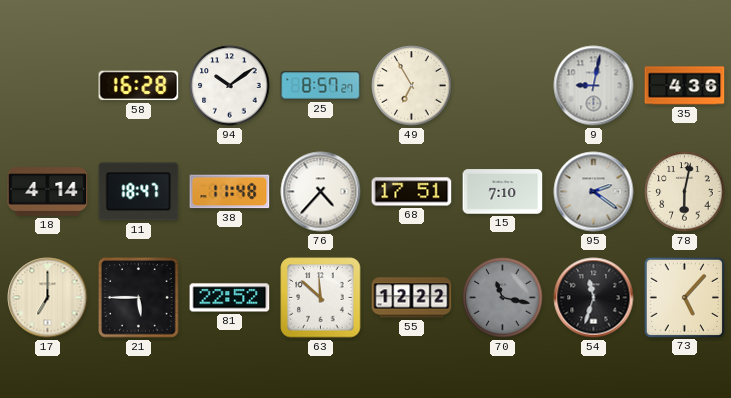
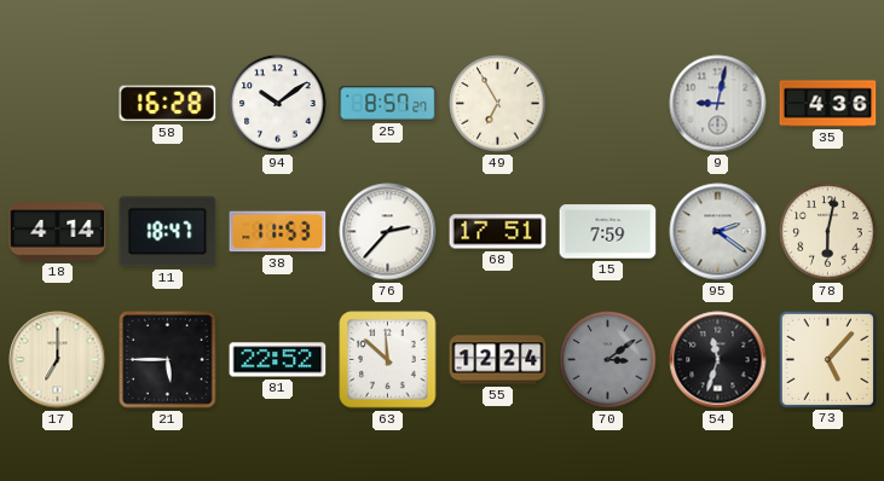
38: 11:48 -> 11:53 (278, 232)
76: 4:37 -> 2:37 (388, 232)
15: 7:10 -> 7:59 (608, 232)
55: 12:22 -> 12:24 (498, 360)
70: 11:17 -> 3:09 (608, 360)
